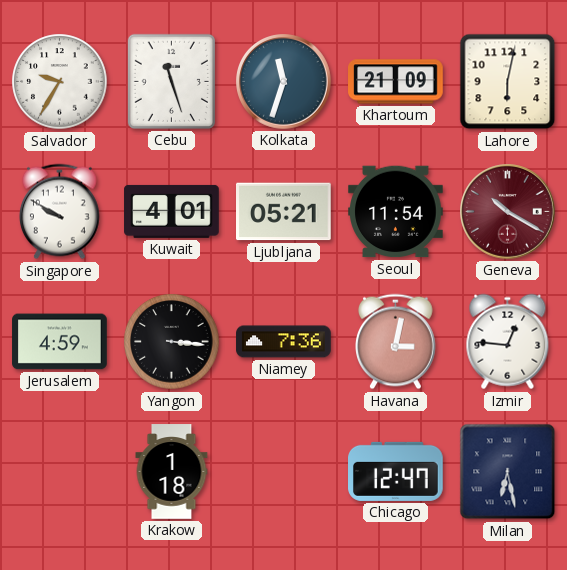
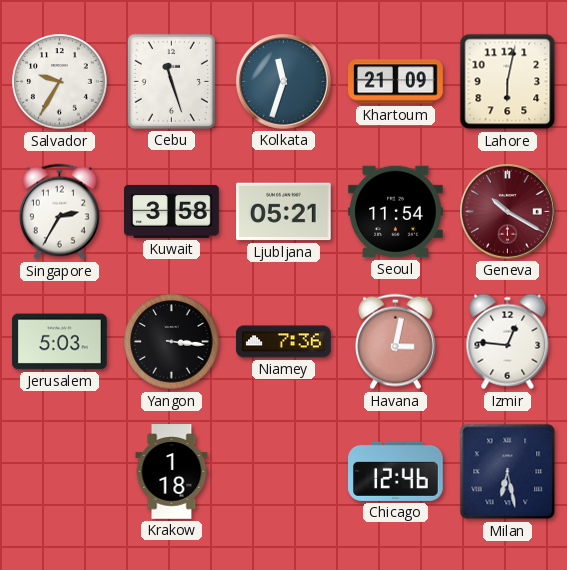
Singapore: 9:50 -> 2:35 (60, 212)
Kuwait: 4:01 -> 3:58 (172, 211)
Jerusalem: 4:59 -> 5:03 (60, 342)
Chicago: 12:47 -> 12:46 (396, 471)
